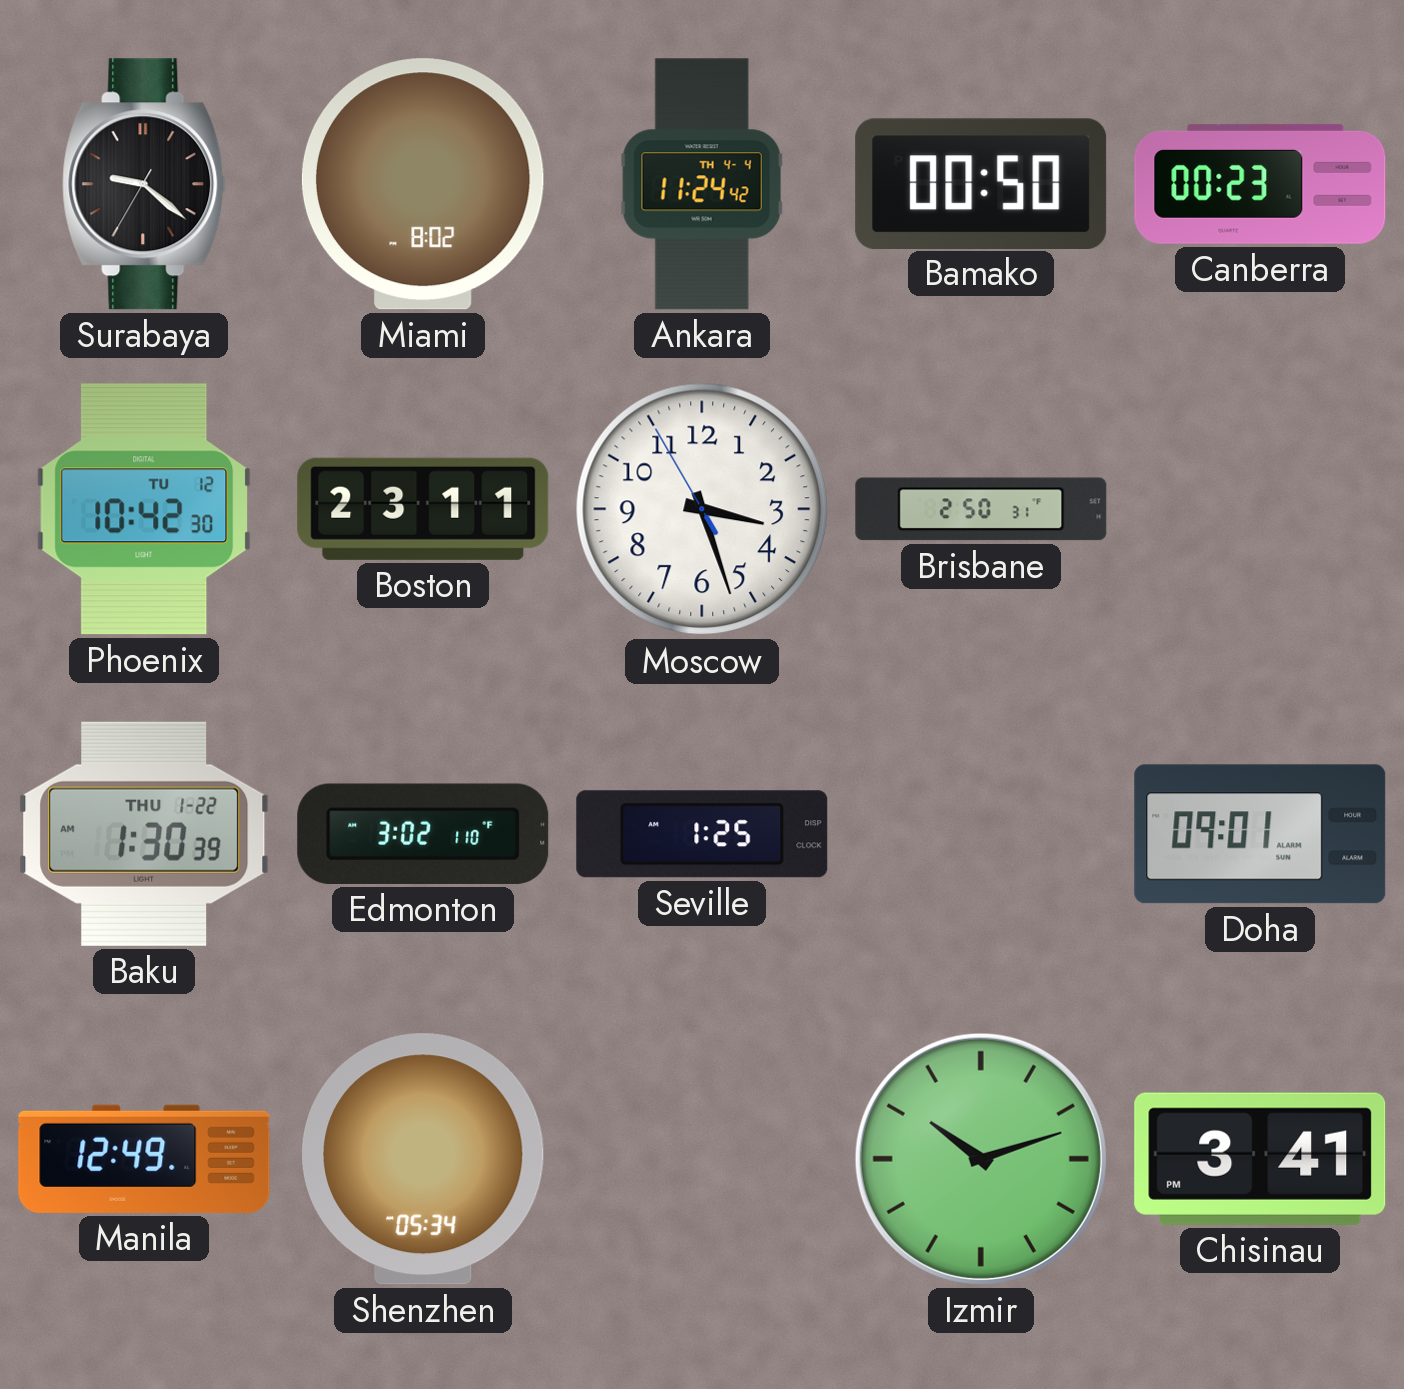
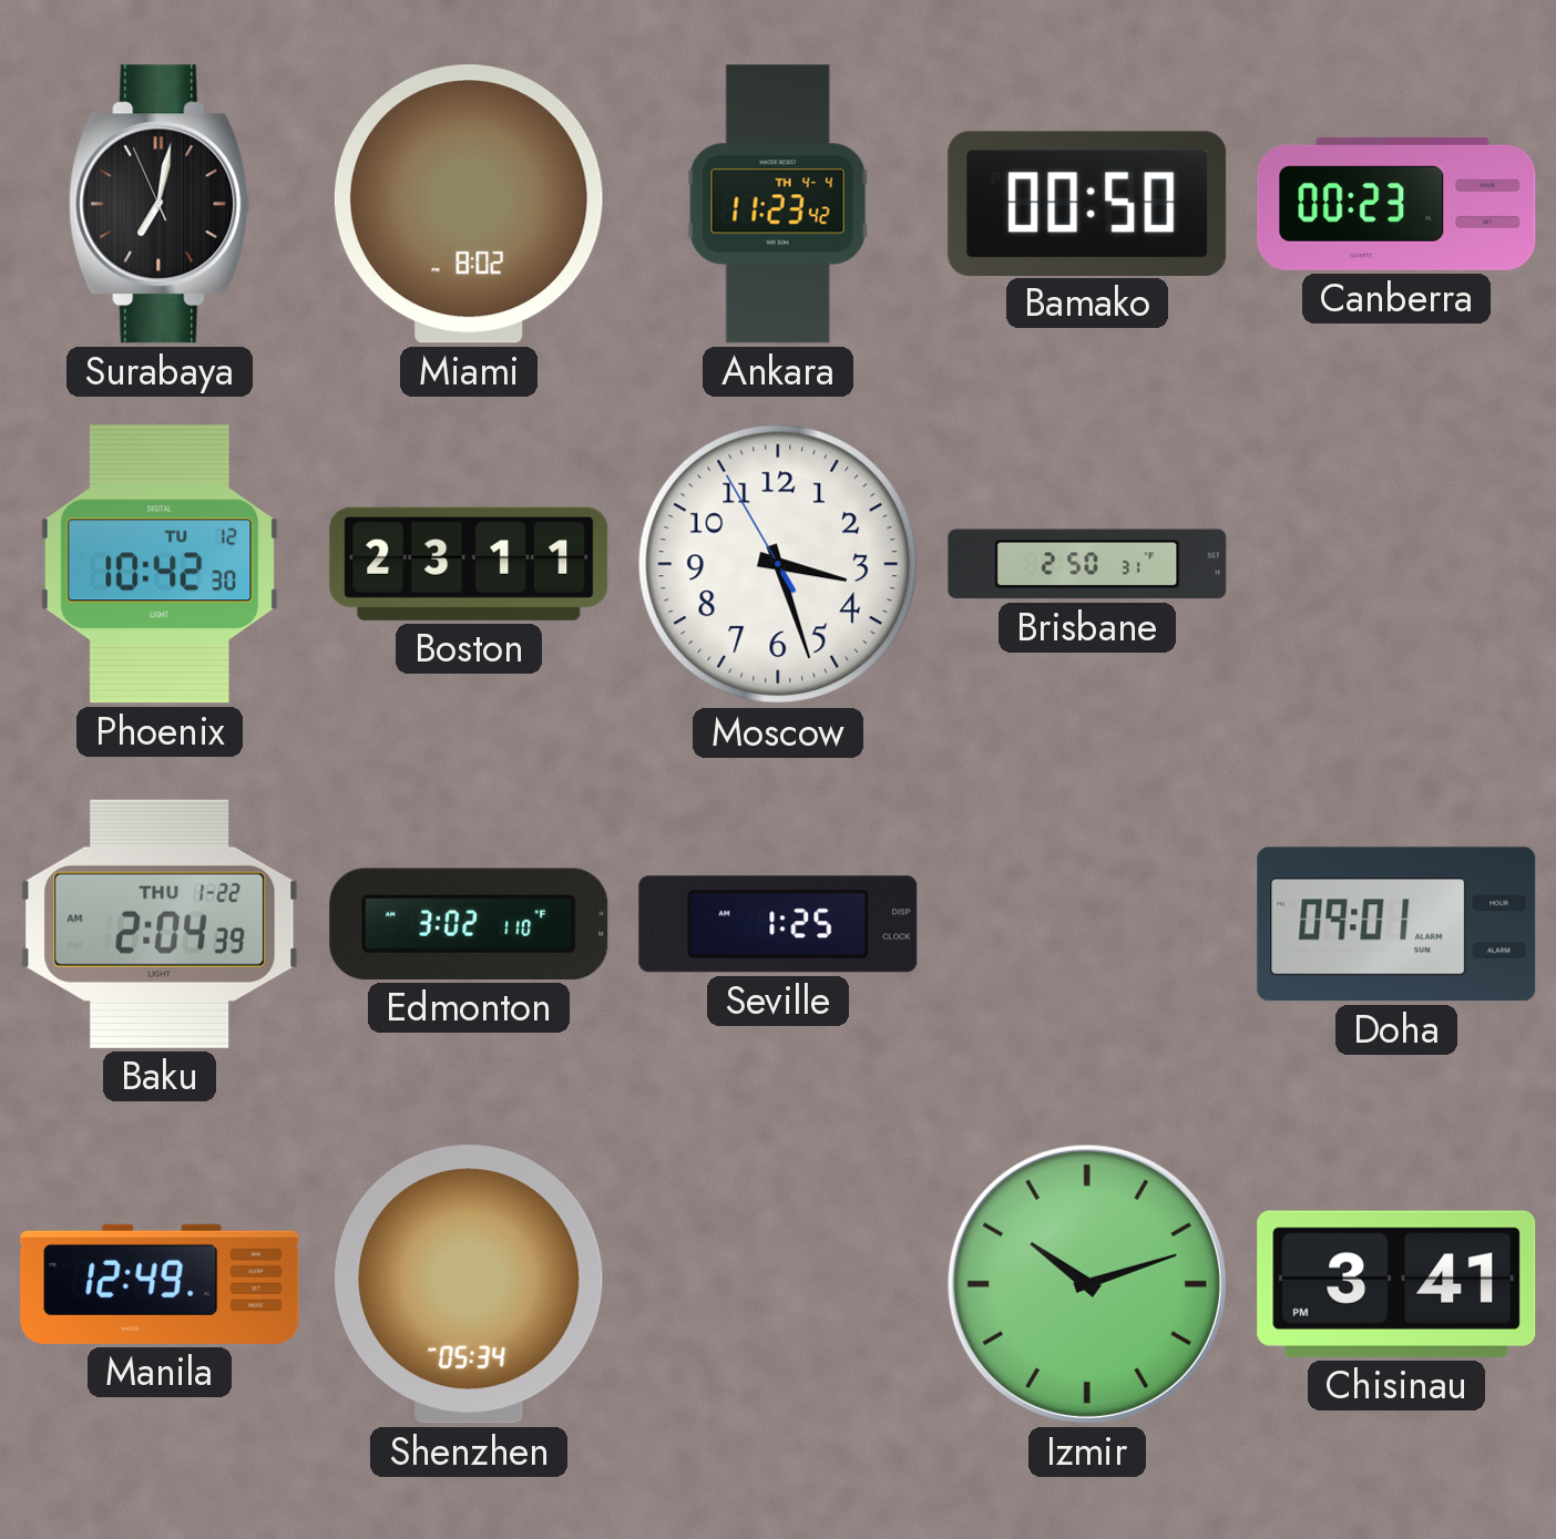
Surabaya: 9:21 -> 7:01 (160, 204)
Ankara: 11:24 -> 11:23 (778, 204)
Baku: 1:30 -> 2:04 (160, 924)
